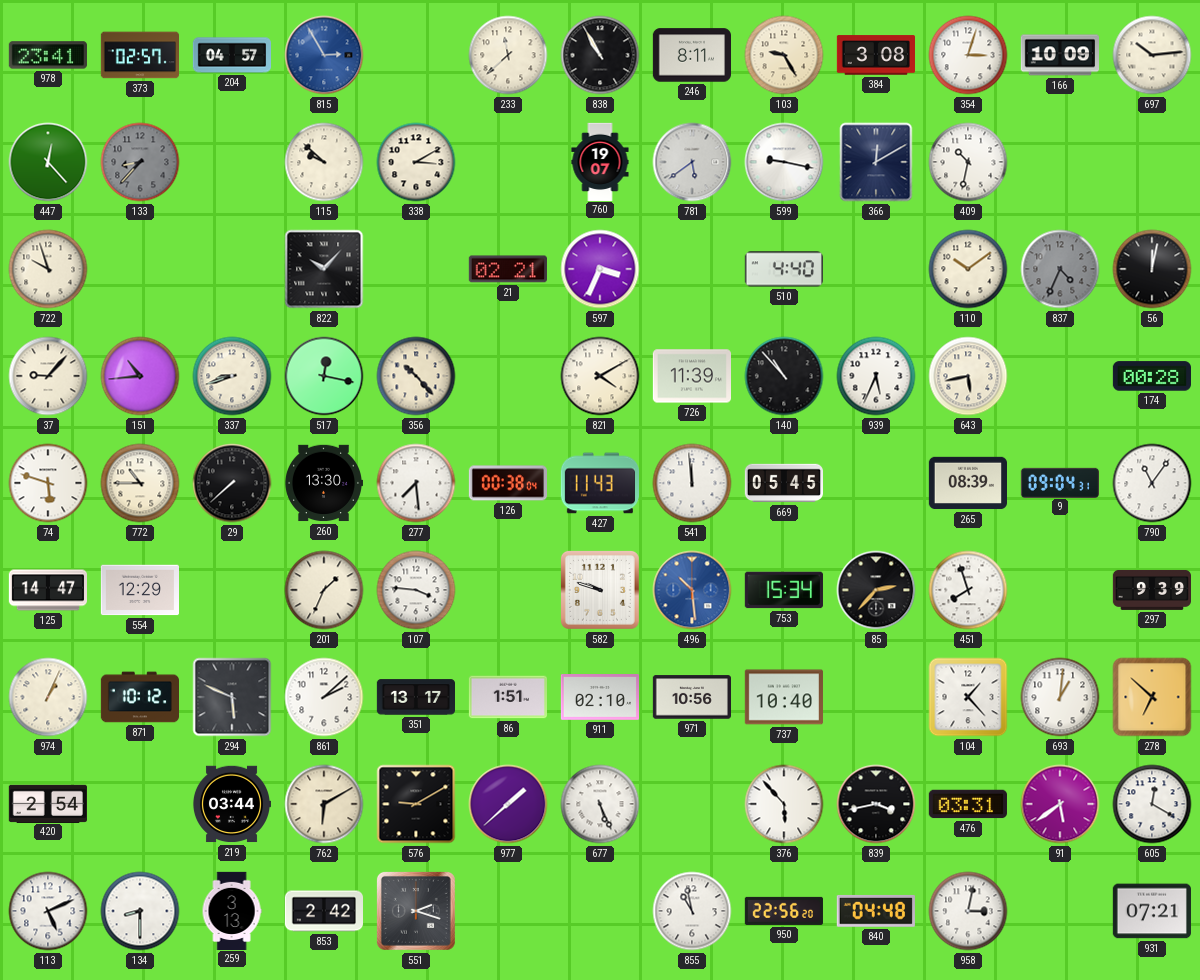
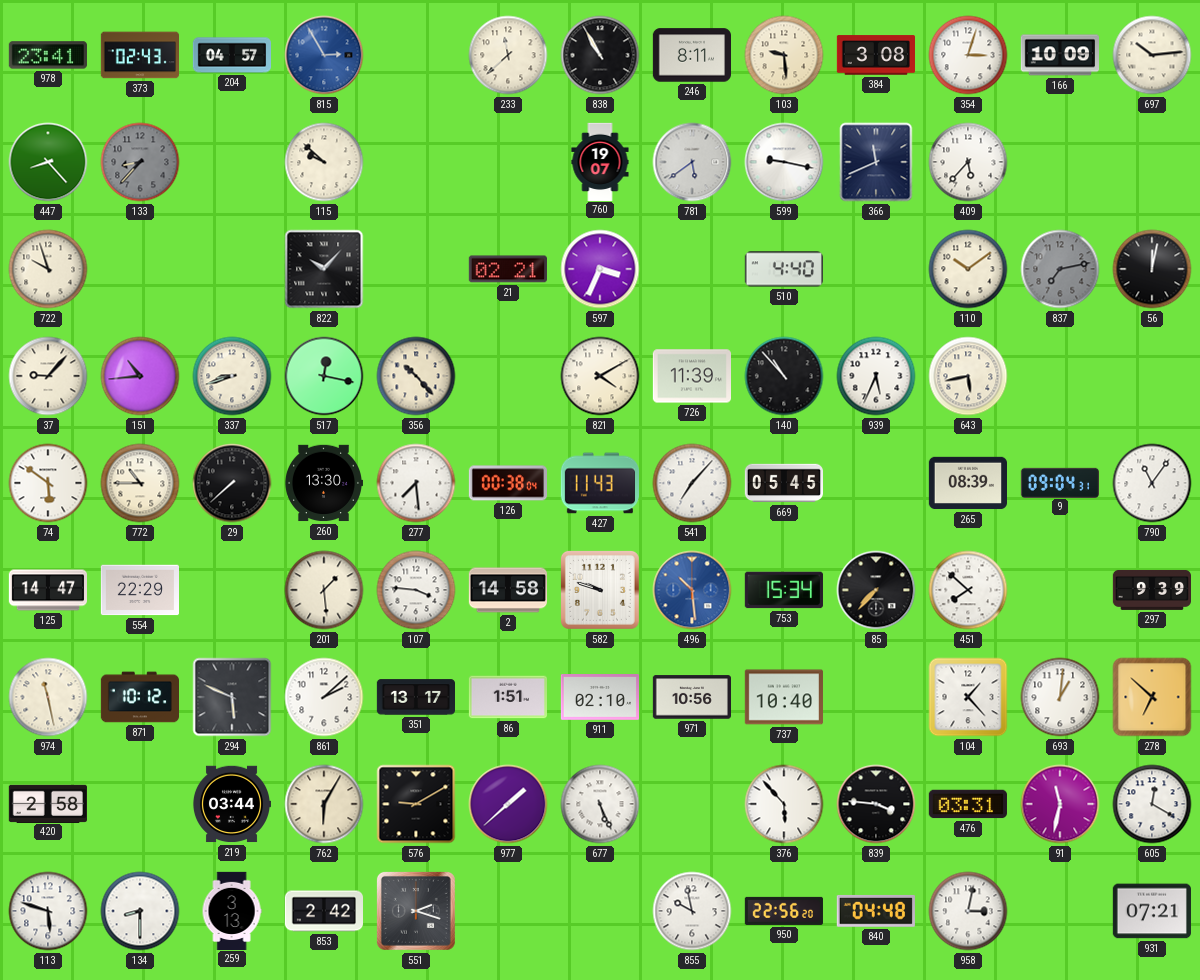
373: 02:57 -> 02:43 (139, 55)
103: 9:25 -> 9:29 (784, 55)
447: 12:23 -> 8:23 (48, 162)
338: 3:10 -> none (416, 162)
366: 12:10 -> 11:41 (876, 162)
409: 10:32 -> 5:37 (968, 162)
837: 4:34 -> 7:13 (1060, 269)
174: 00:28 -> none (1151, 376)
74: 5:48 -> 5:51 (48, 483)
541: 11:59 -> 7:07 (692, 483)
554: 12:29 -> 22:29 (139, 590)
201: 1:34 -> 1:29 (324, 590)
2: none -> 14:58 (507, 590)
85: 2:37 -> 7:37 (876, 590)
451: 7:57 -> 7:52 (968, 590)
974: 1:04 -> 11:28 (48, 697)
420: 2:54 -> 2:58 (48, 803)
762: 6:10 -> 6:05 (324, 804)
839: 3:43 -> 3:46 (876, 804)
91: 5:39 -> 11:32 (1060, 804)
113: 5:11 -> 5:48 (48, 911)
855: 10:58 -> 9:58 (692, 911)
